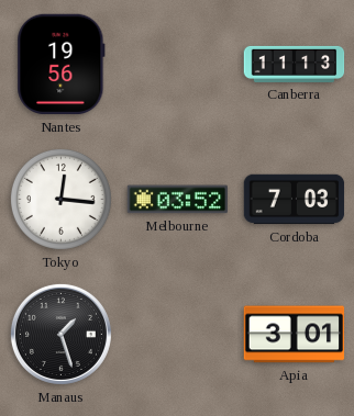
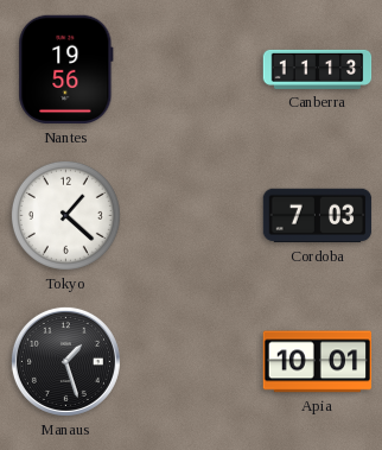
Tokyo: 12:16 -> 1:22 (65, 215)
Melbourne: 03:52 -> none (178, 200)
Apia: 3:01 -> 10:01 (318, 362)
